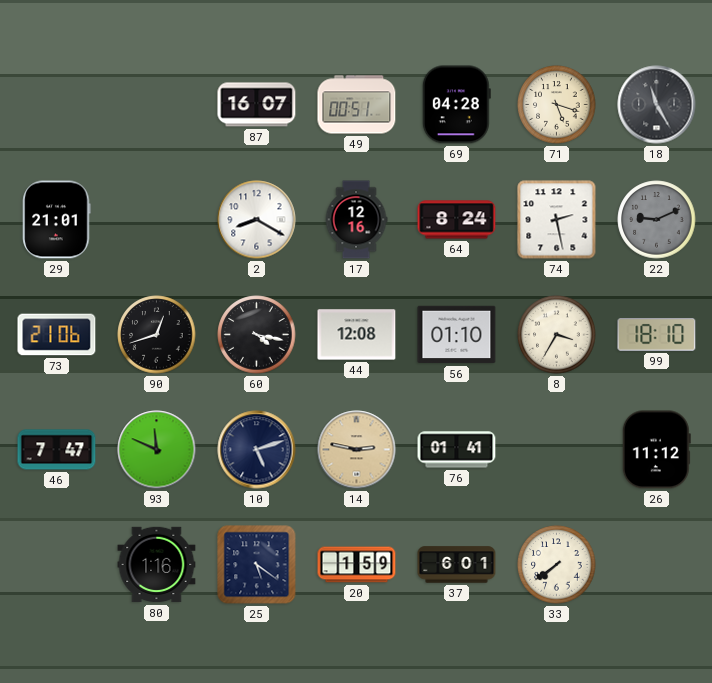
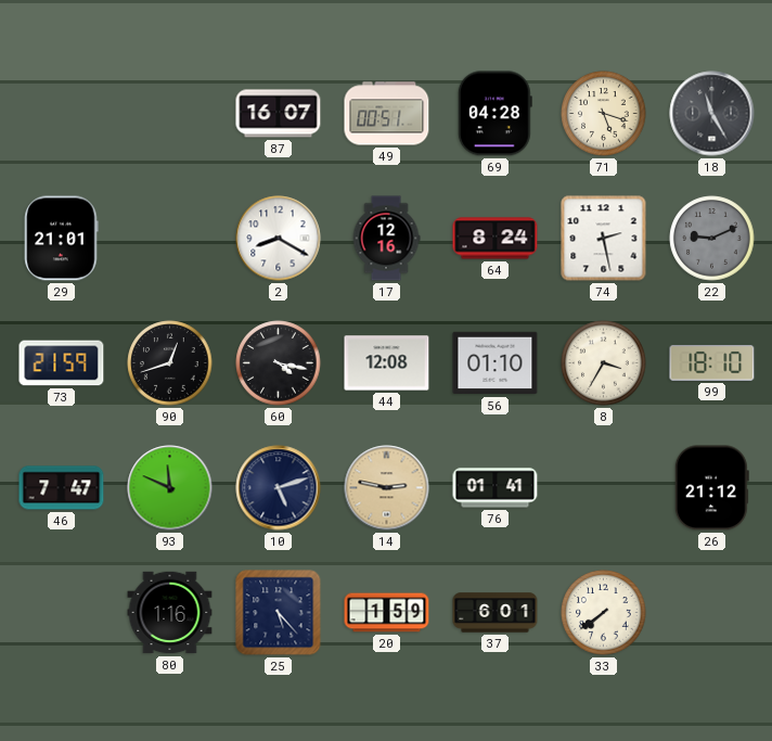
73: 21:06 -> 21:59 (62, 363)
26: 11:12 -> 21:12 (711, 488)
25: 5:21 -> 5:23 (279, 613)
